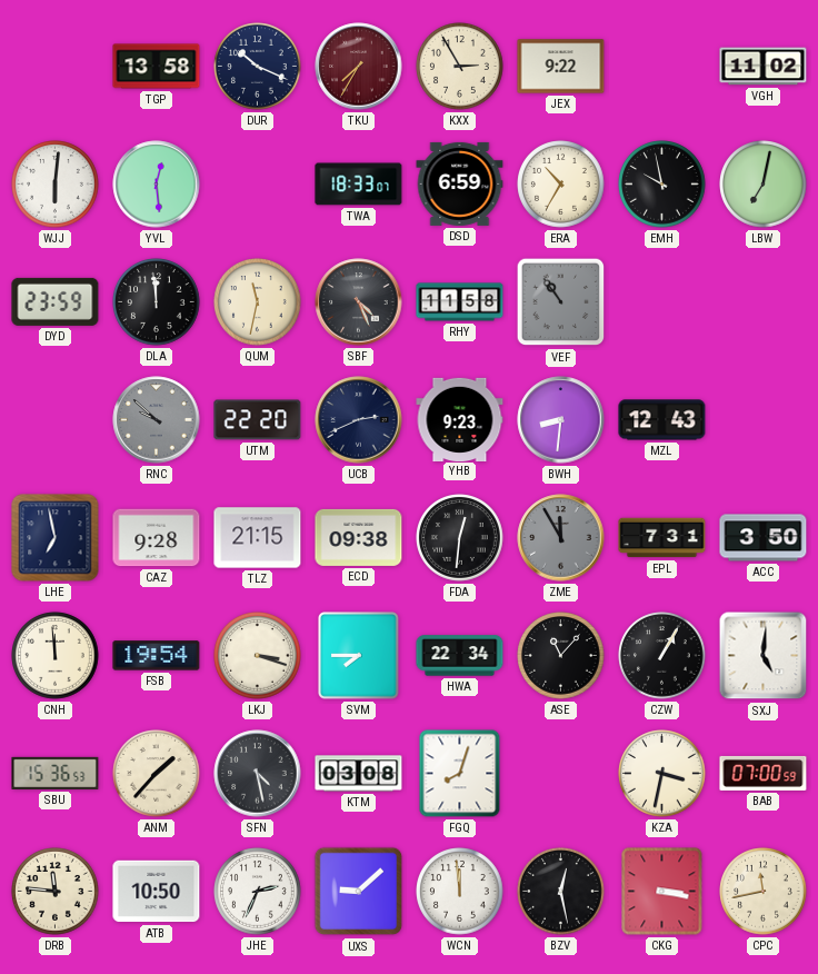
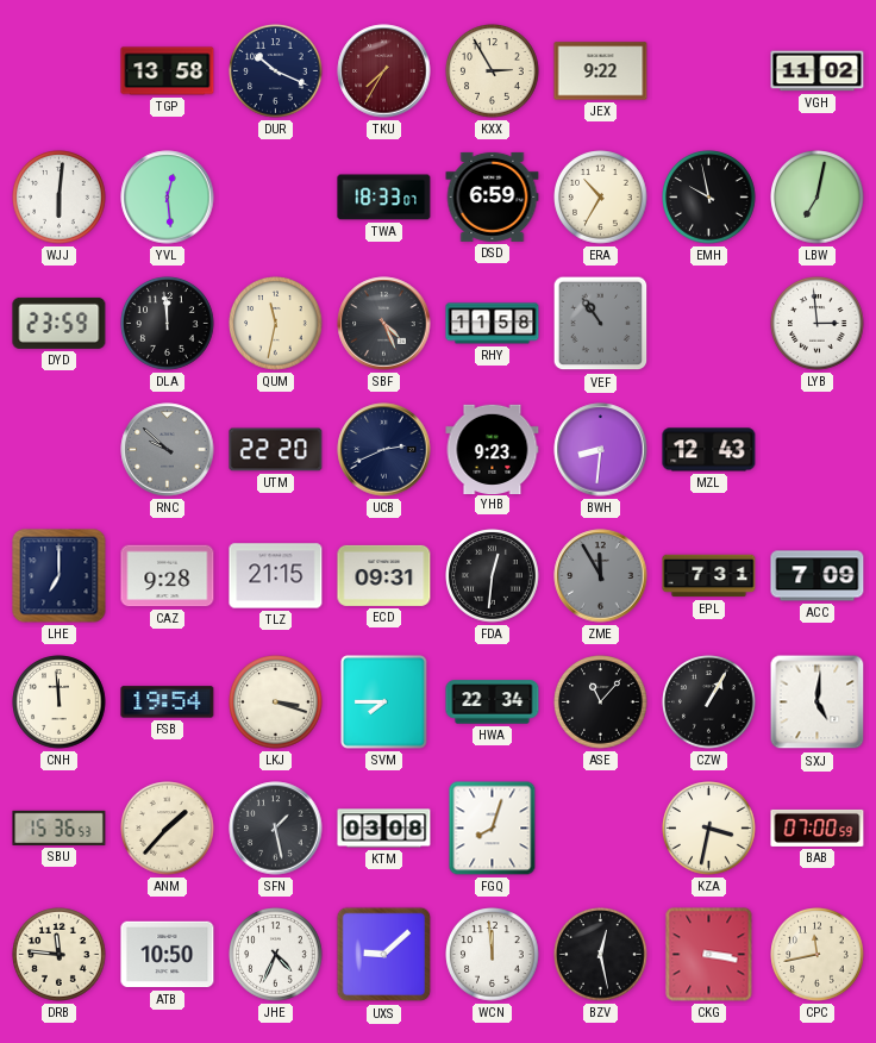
LYB: none -> 2:59 (818, 324)
LHE: 6:58 -> 7:00 (60, 576)
ECD: 09:38 -> 09:31 (384, 575)
ACC: 3:50 -> 7:09 (818, 576)
SFN: 4:28 -> 1:28 (276, 829)
JHE: 2:34 -> 4:34 (276, 955)
